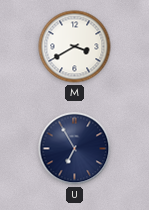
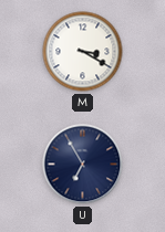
M: 3:40 -> 3:20 (83, 52)
